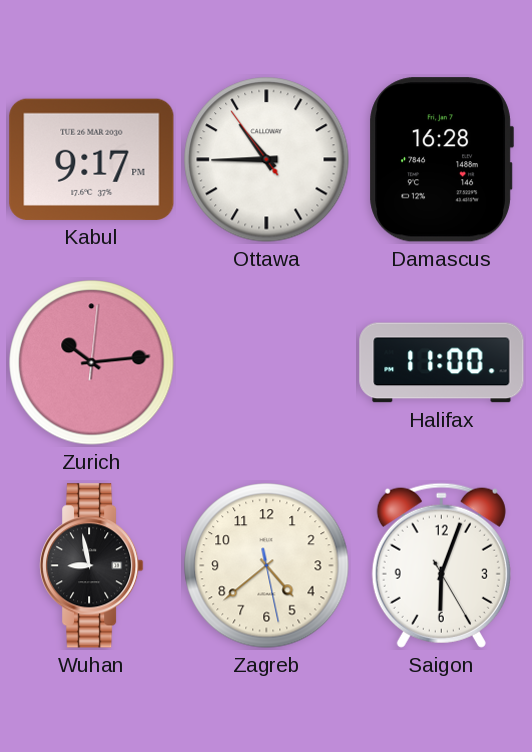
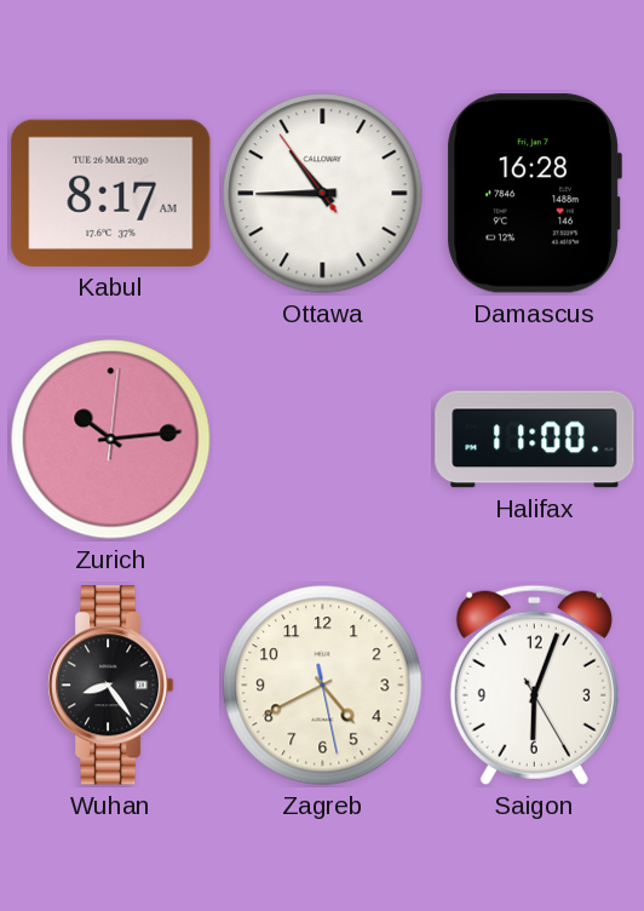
Kabul: 9:17 -> 8:17 (111, 193)
Wuhan: 8:58 -> 8:24 (111, 686)
Zagreb: 4:38 -> 4:40 (323, 686)
